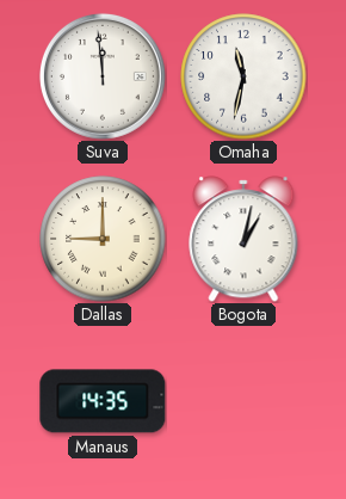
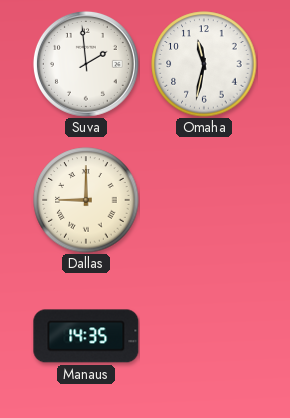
Suva: 11:59 -> 1:59 (86, 64)
Bogota: 1:02 -> none (243, 239)
